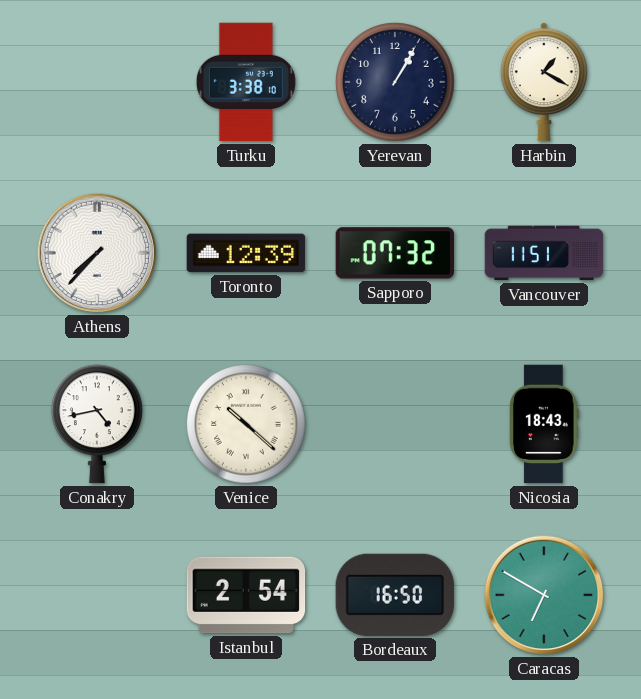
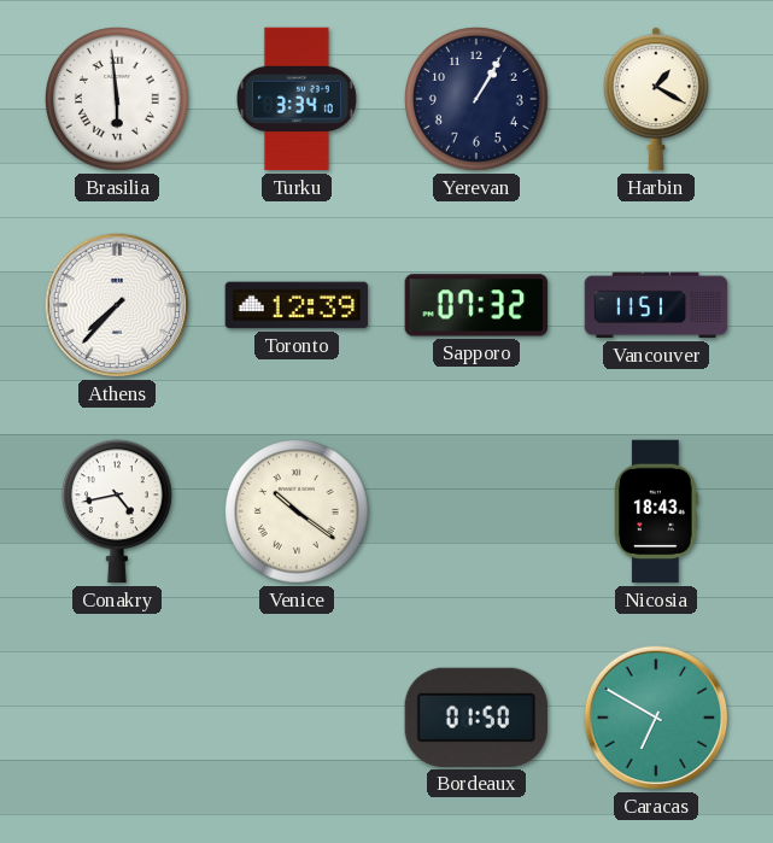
Brasilia: none -> 5:59 (118, 100)
Turku: 3:38 -> 3:34 (297, 99)
Venice: 10:22 -> 10:21 (298, 513)
Istanbul: 2:54 -> none (246, 595)
Bordeaux: 16:50 -> 01:50 (476, 718)
